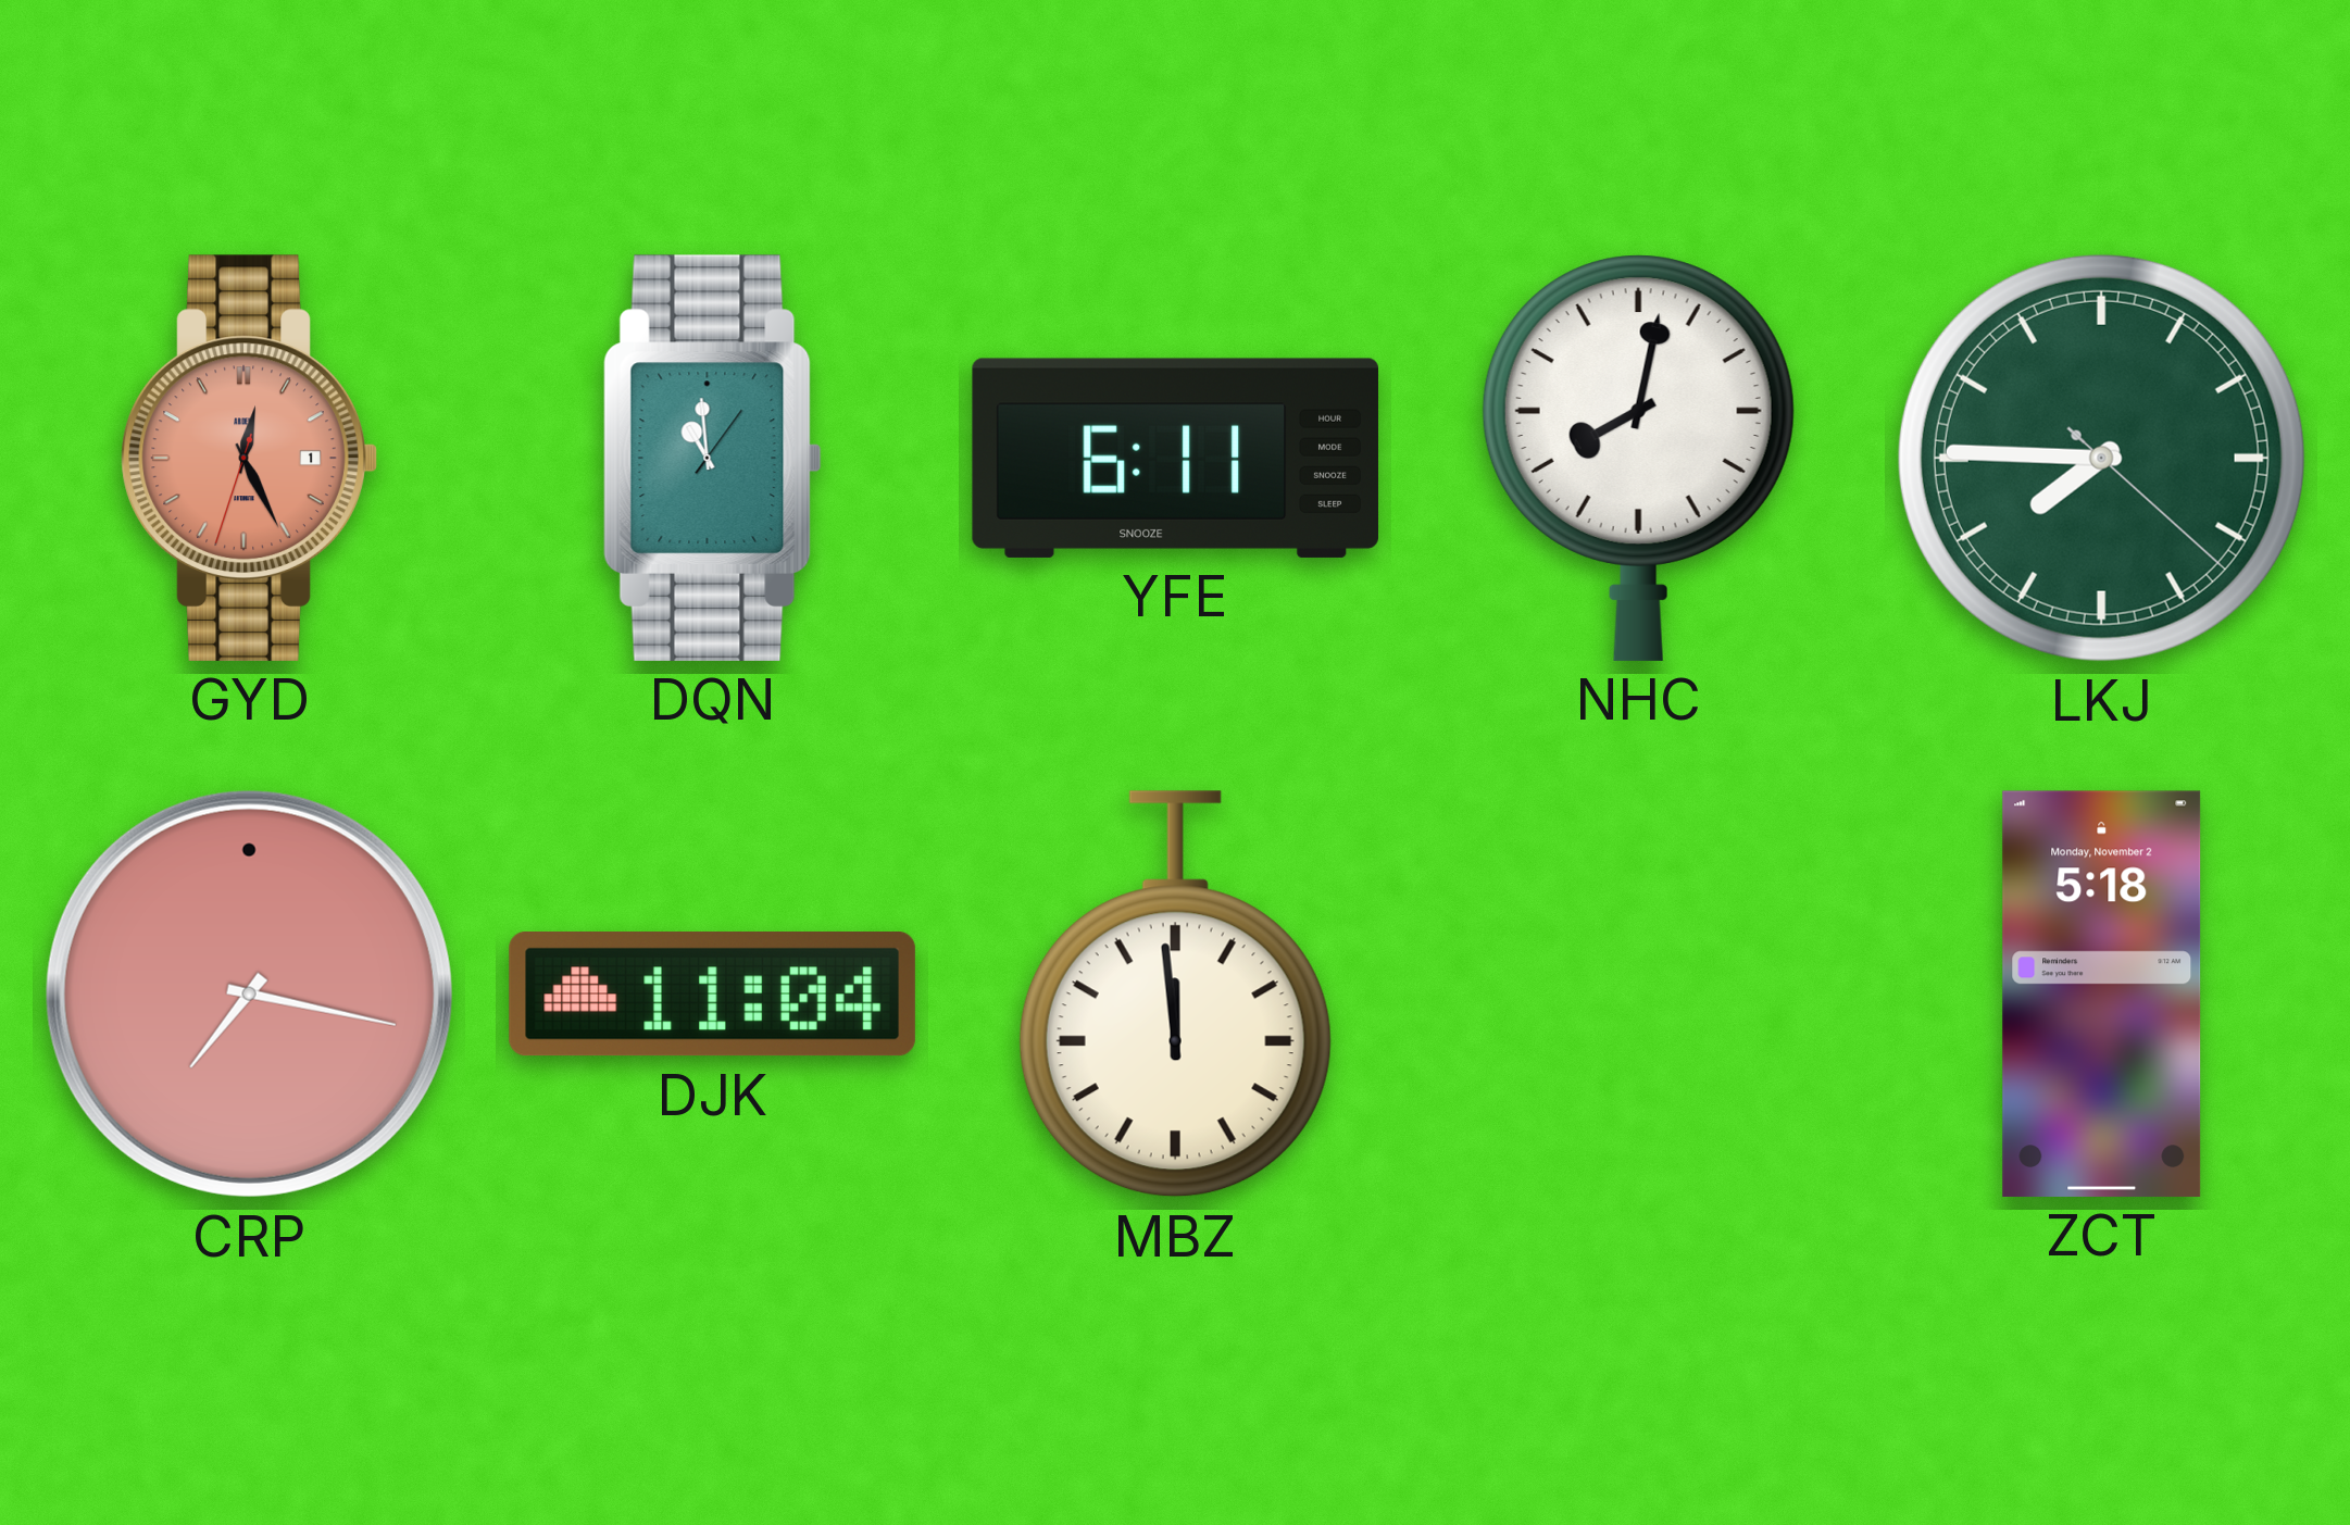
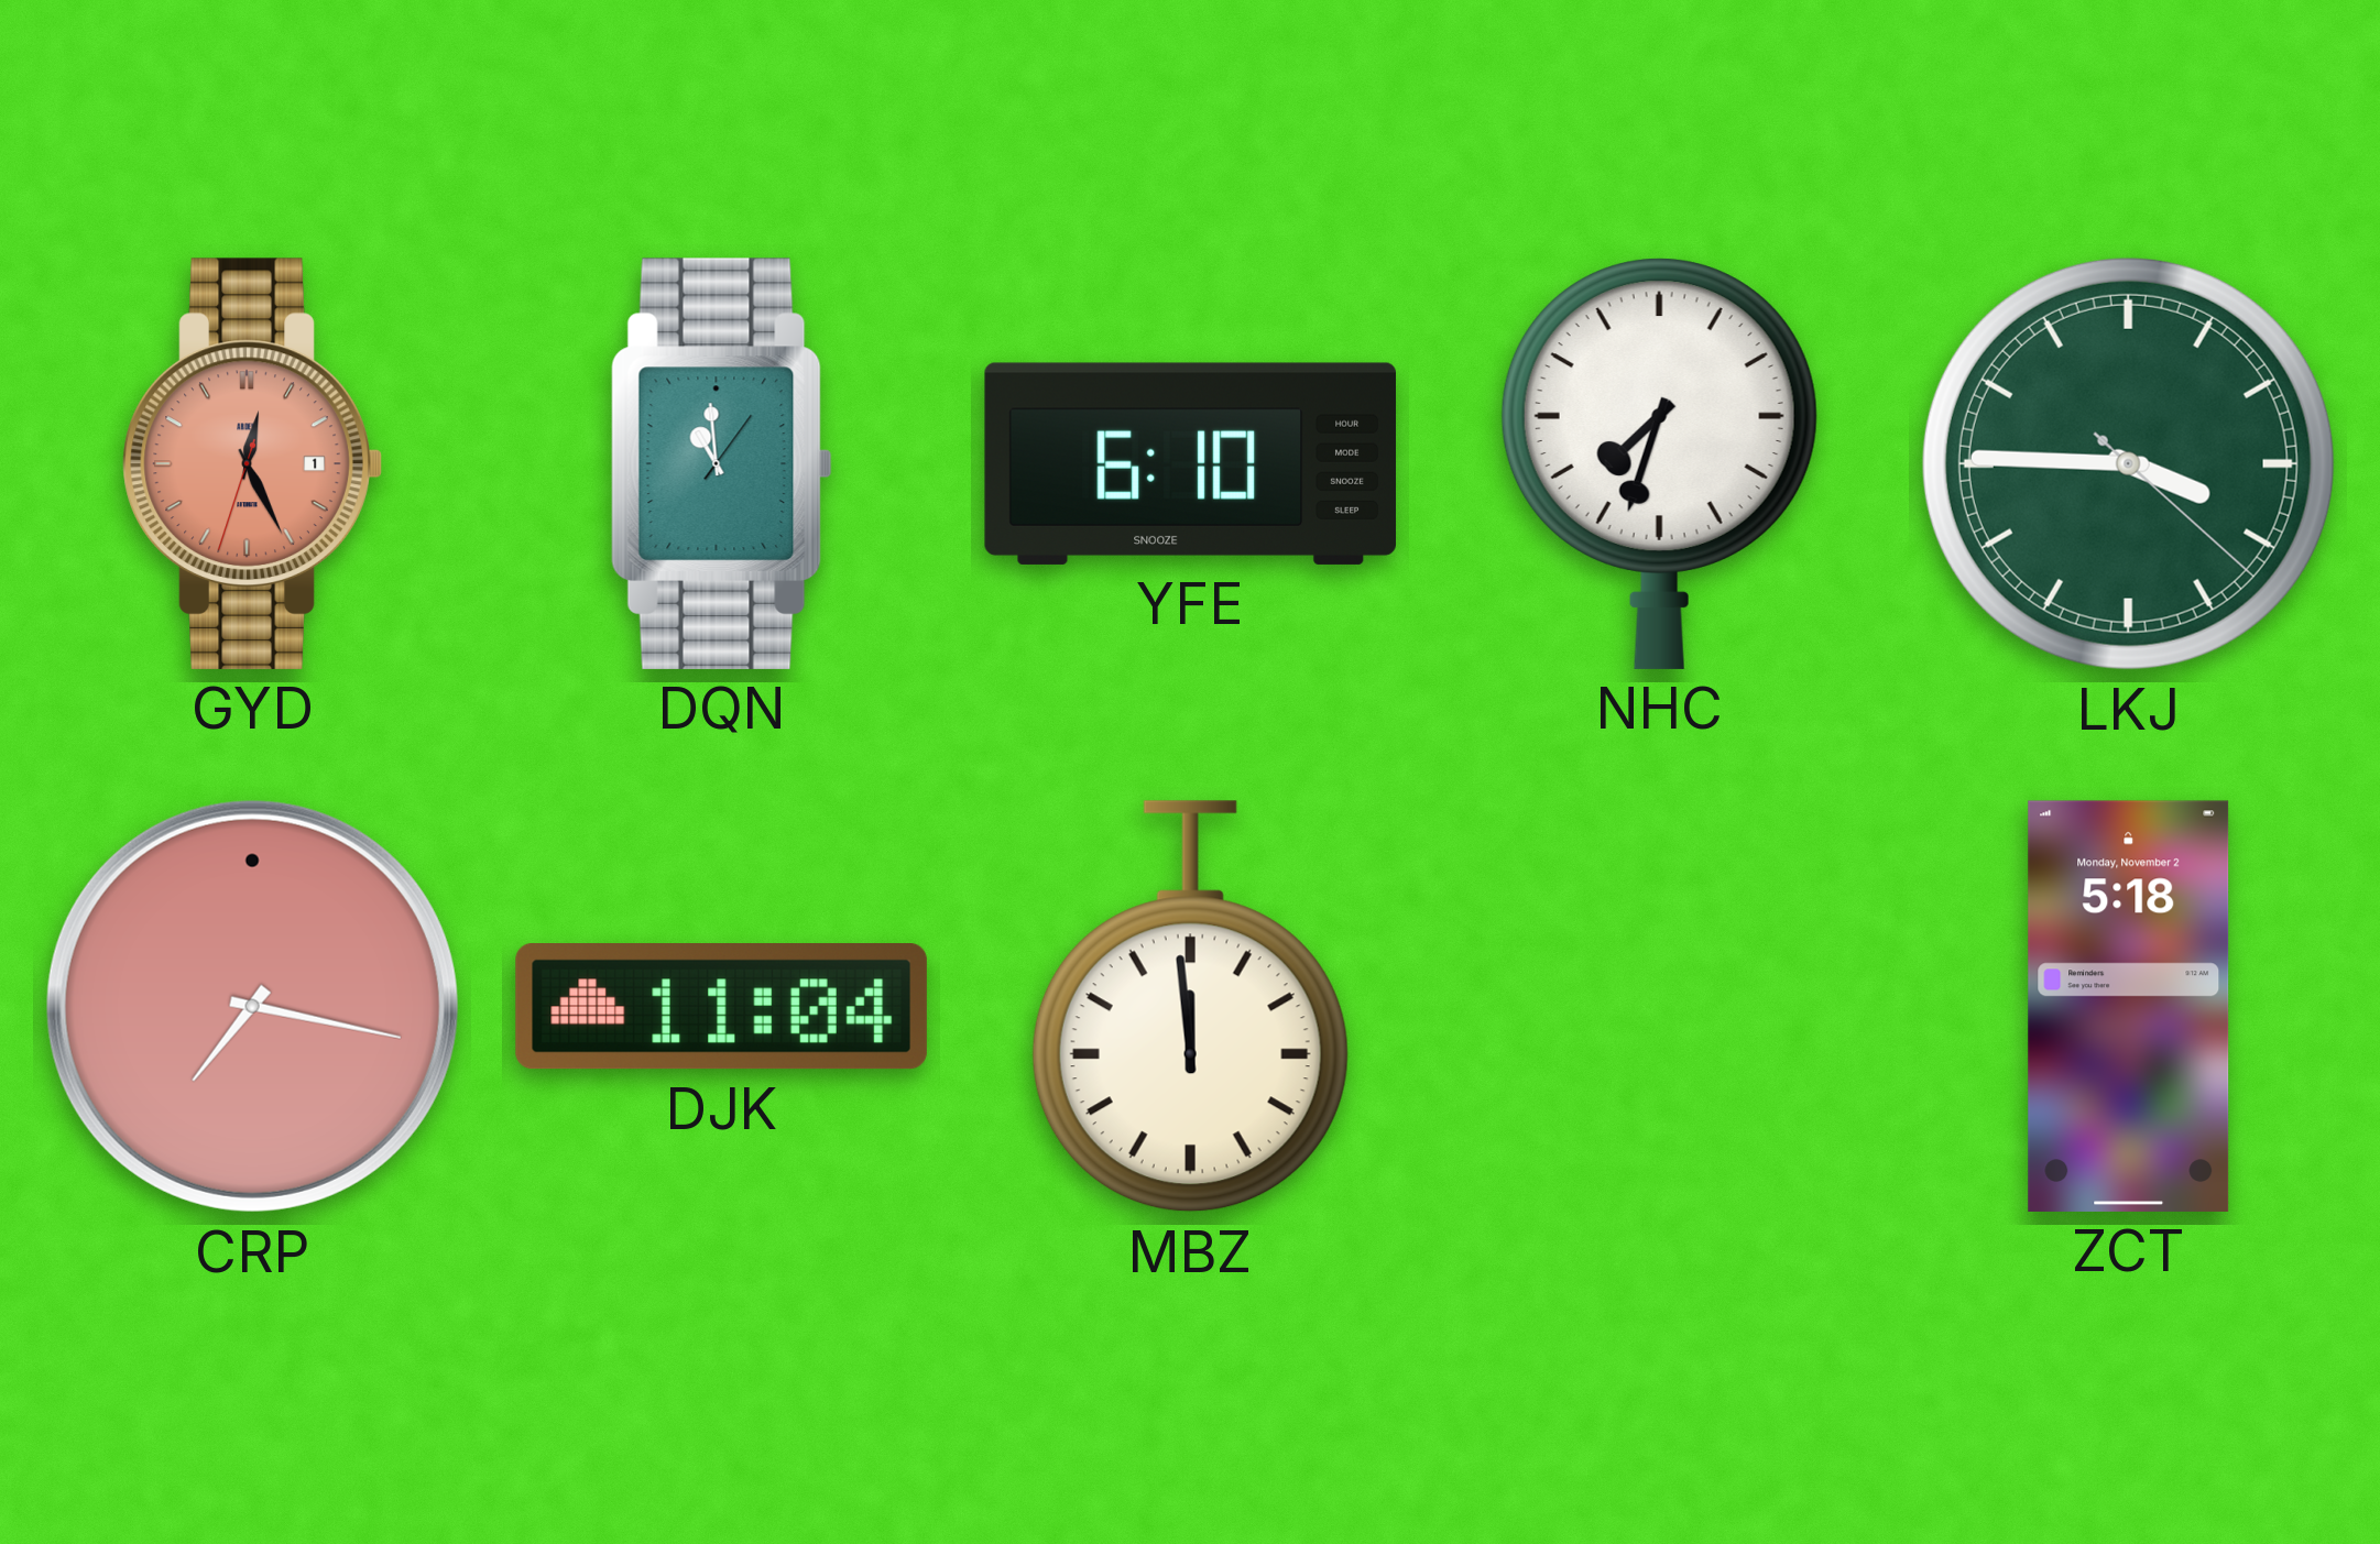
YFE: 6:11 -> 6:10 (1190, 463)
NHC: 8:02 -> 7:33 (1659, 463)
LKJ: 7:45 -> 3:45 (2128, 463)
